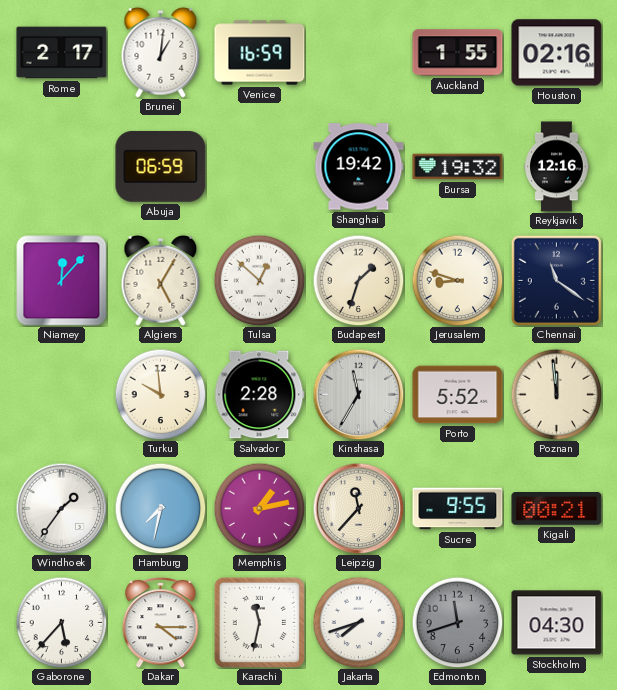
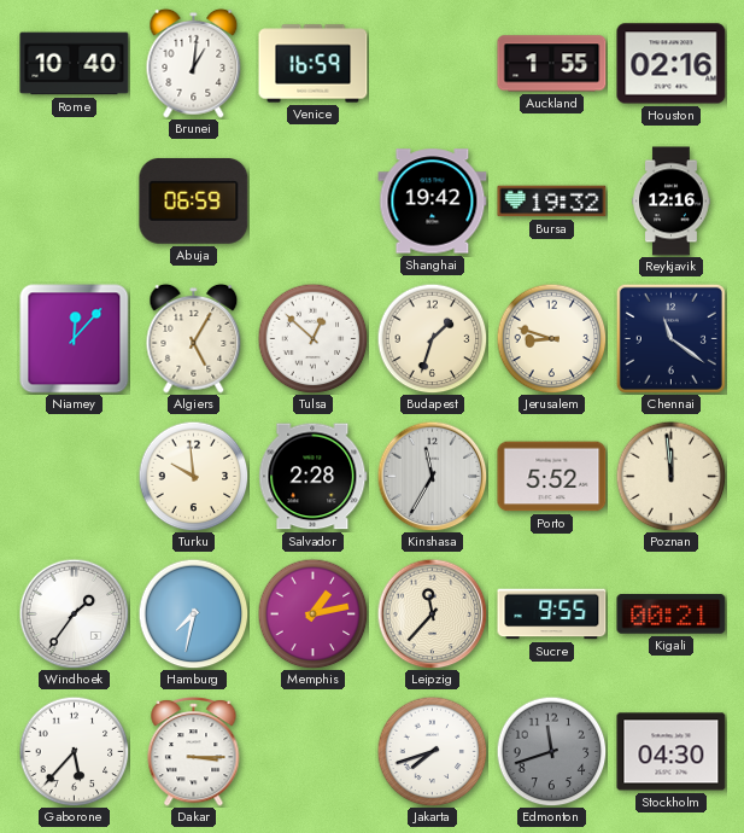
Rome: 2:17 -> 10:40 (75, 64)
Dakar: 4:15 -> 3:15 (194, 752)
Karachi: 11:32 -> none (259, 622)
